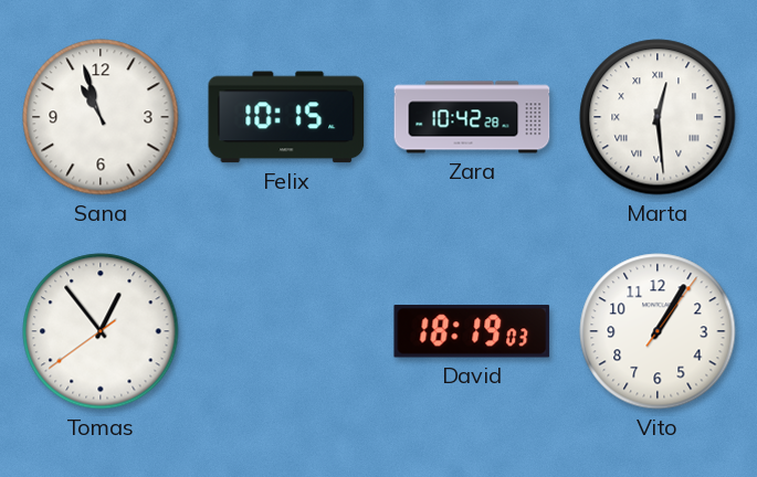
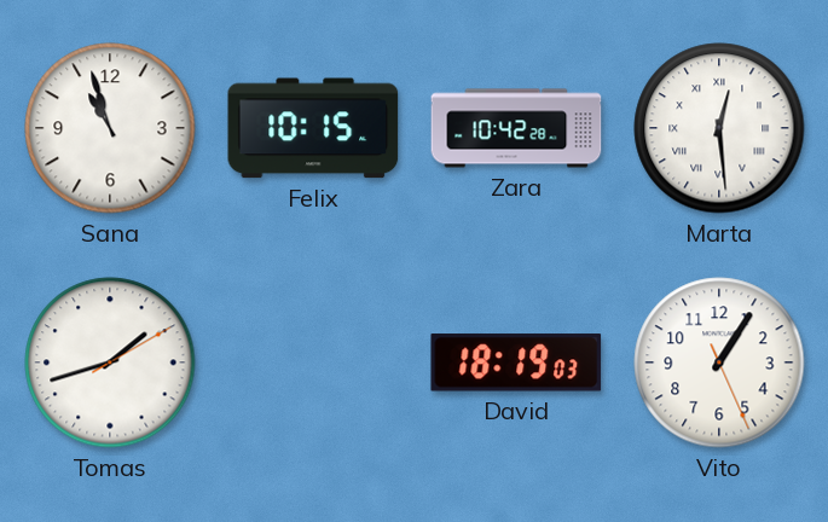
Tomas: 12:53 -> 1:42 (110, 362)
Vito: 1:05:06 -> 1:05:26 (719, 362)
